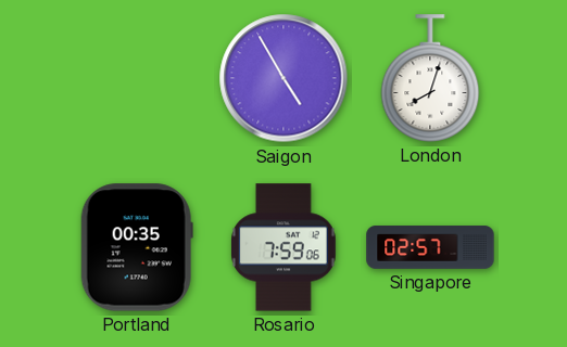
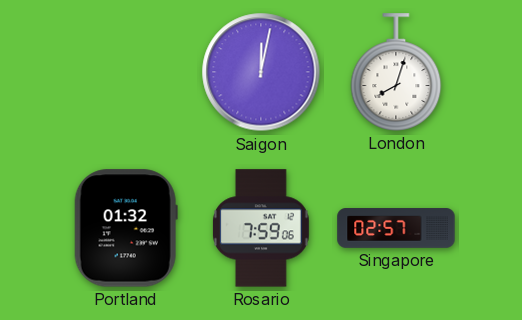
Saigon: 4:55 -> 12:02 (261, 72)
Portland: 00:35 -> 01:32 (126, 228)
